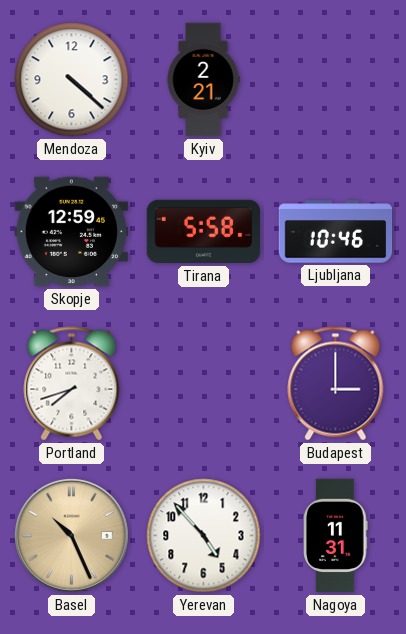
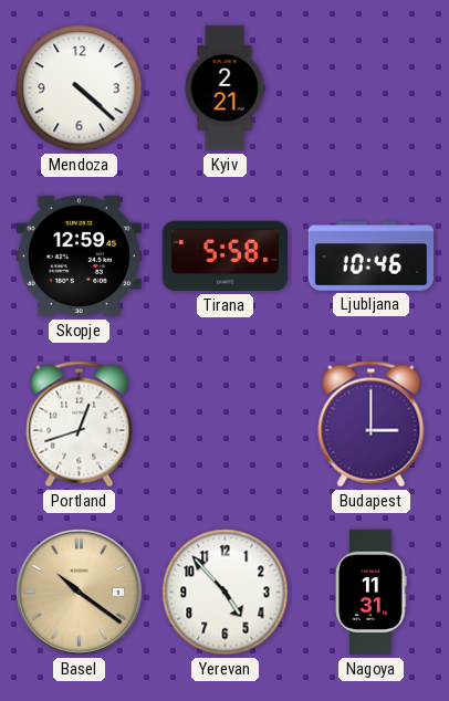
Portland: 7:42 -> 12:42 (80, 425)
Basel: 10:26 -> 10:21 (79, 592)
